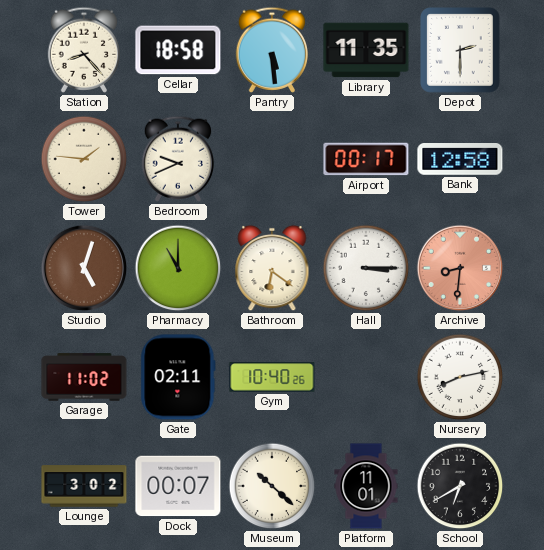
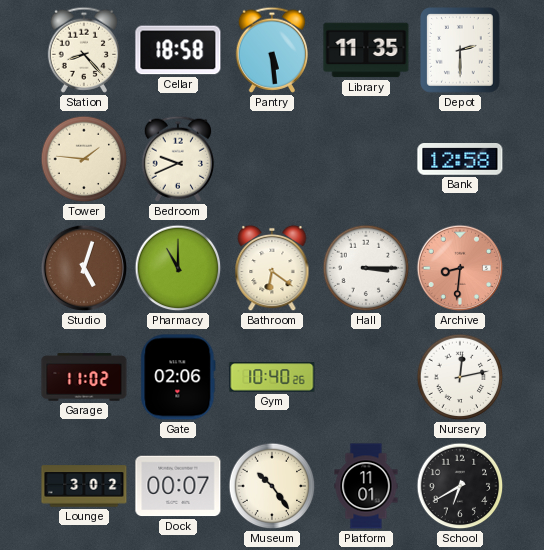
Airport: 00:17 -> none (366, 159)
Gate: 02:11 -> 02:06 (178, 377)
Nursery: 8:13 -> 12:13 (460, 377)
Museum: 10:22 -> 10:24 (272, 486)
